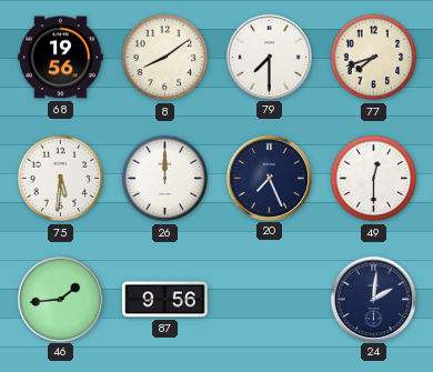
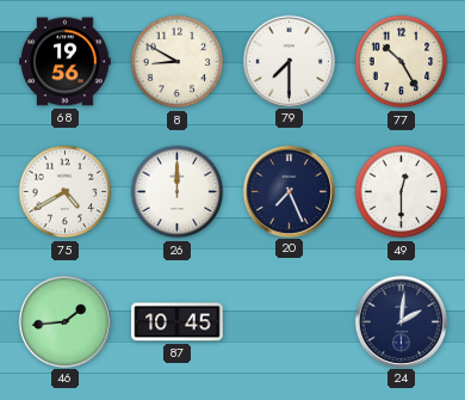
8: 8:09 -> 8:50 (178, 62)
77: 7:42 -> 10:25 (402, 62)
75: 5:31 -> 4:40 (66, 192)
87: 9:56 -> 10:45 (178, 322)
